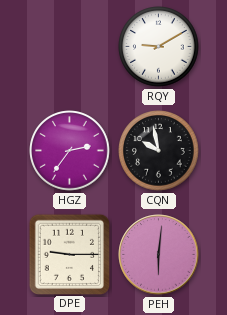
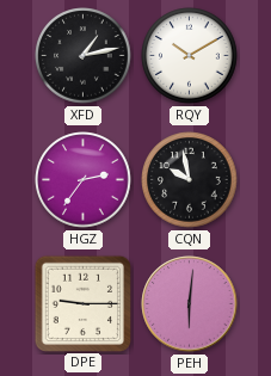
XFD: none -> 1:13 (84, 56)
RQY: 9:10 -> 10:10 (190, 56)
